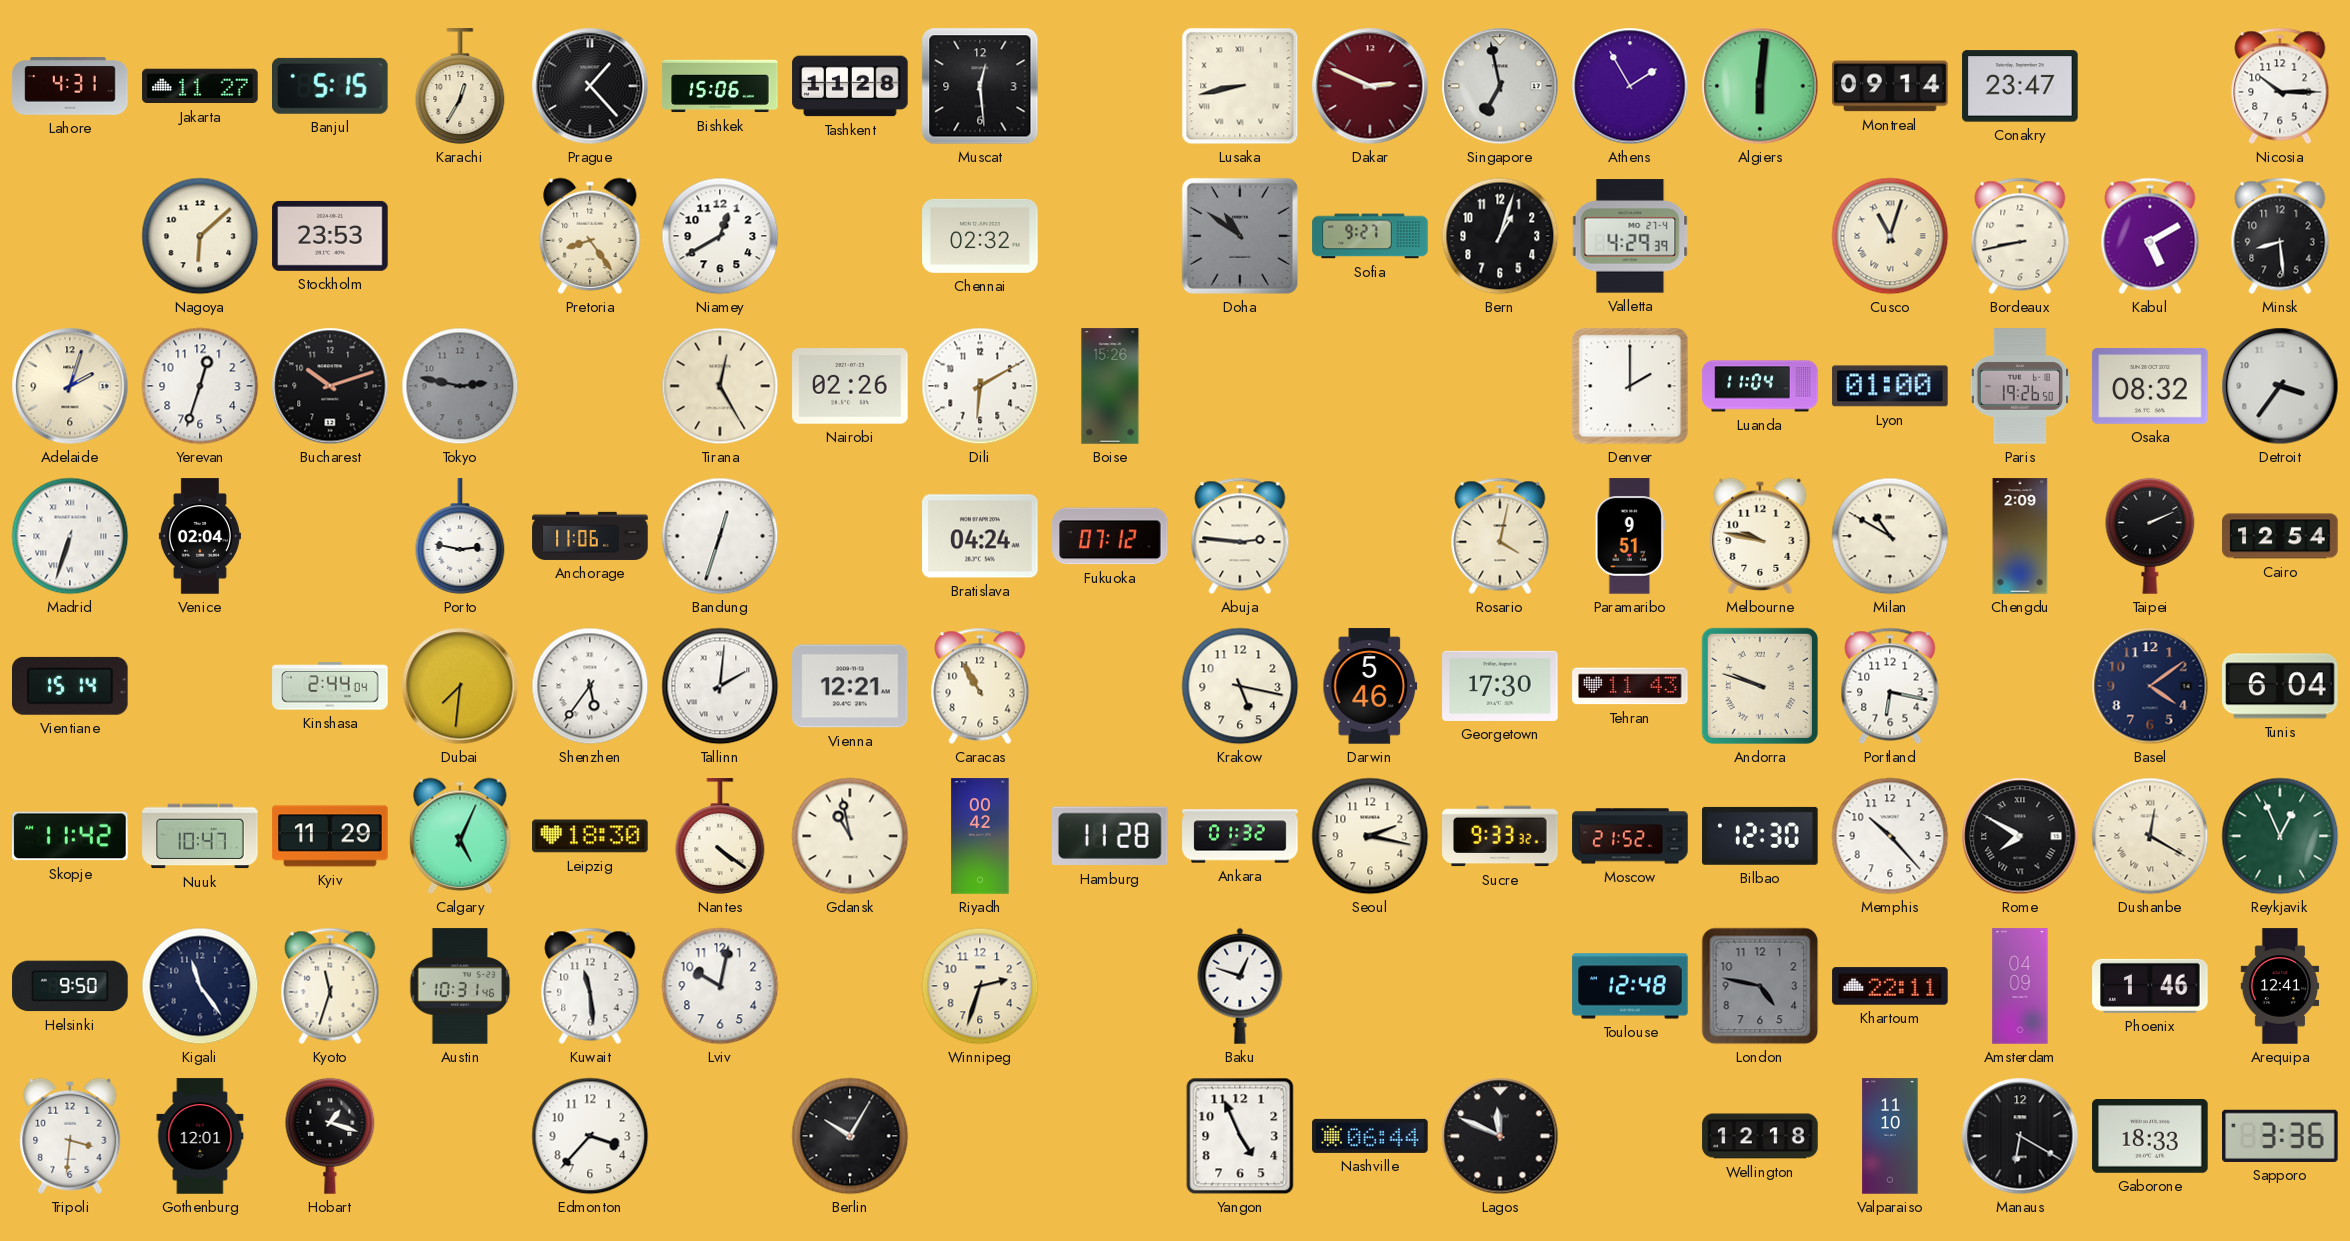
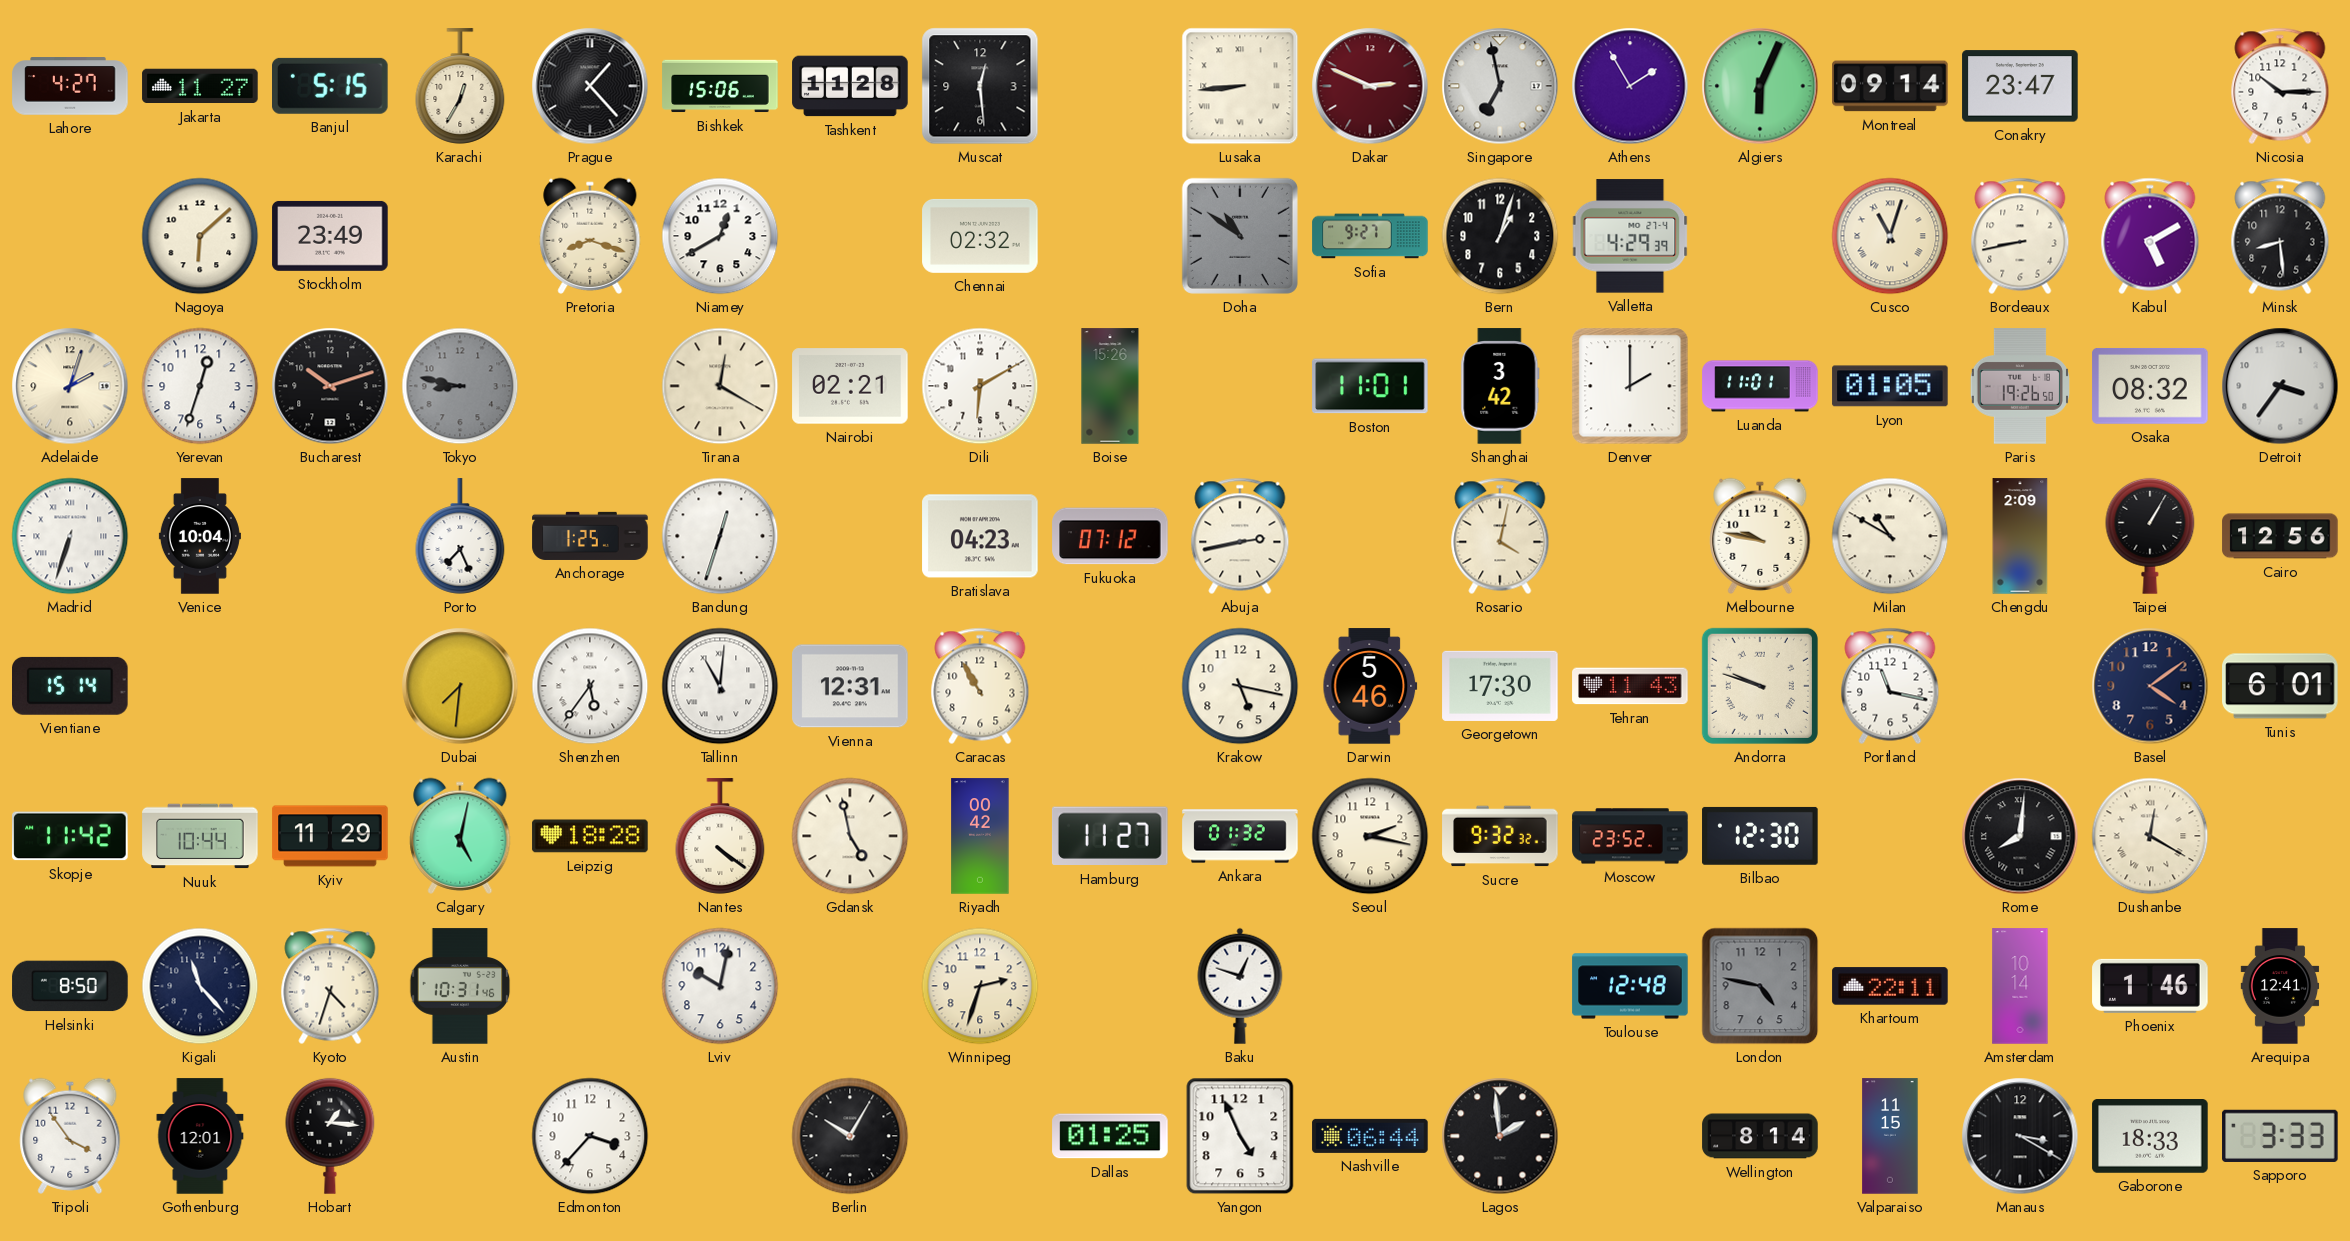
Lahore: 4:31 -> 4:27 (70, 86)
Lusaka: 8:43 -> 8:44 (1240, 86)
Algiers: 6:01 -> 6:04 (1760, 86)
Stockholm: 23:53 -> 23:49 (330, 236)
Pretoria: 8:24 -> 8:18 (590, 236)
Tokyo: 2:47 -> 8:47 (460, 386)
Tirana: 12:25 -> 12:20 (720, 386)
Nairobi: 02:26 -> 02:21 (850, 386)
Boston: none -> 11:01 (1370, 386)
Shanghai: none -> 3:42 (1500, 386)
Luanda: 11:04 -> 11:01 (1760, 386)
Lyon: 01:00 -> 01:05 (1890, 386)
Venice: 02:04 -> 10:04 (200, 536)
Porto: 2:47 -> 7:26 (460, 536)
Anchorage: 11:06 -> 1:25 (590, 536)
Bratislava: 04:24 -> 04:23 (980, 536)
Abuja: 2:46 -> 2:43 (1240, 536)
Paramaribo: 9:51 -> none (1630, 536)
Taipei: 2:11 -> 1:05 (2150, 536)
Cairo: 12:54 -> 12:56 (2280, 536)
Kinshasa: 2:44 -> none (330, 686)
Tallinn: 2:01 -> 11:01 (720, 686)
Vienna: 12:21 -> 12:31 (850, 686)
Portland: 6:17 -> 11:17 (1890, 686)
Tunis: 6:04 -> 6:01 (2280, 686)
Nuuk: 10:47 -> 10:44 (200, 836)
Calgary: 5:04 -> 5:02 (460, 836)
Leipzig: 18:30 -> 18:28 (590, 836)
Gdansk: 10:58 -> 4:58 (850, 836)
Hamburg: 11:28 -> 11:27 (1110, 836)
Sucre: 9:33 -> 9:32 (1500, 836)
Moscow: 21:52 -> 23:52 (1630, 836)
Memphis: 10:23 -> none (1890, 836)
Rome: 7:50 -> 8:01 (2020, 836)
Reykjavik: 12:56 -> none (2280, 836)
Helsinki: 9:50 -> 8:50 (70, 986)
Kigali: 11:24 -> 11:23 (200, 986)
Kyoto: 11:33 -> 4:33 (330, 986)
Kuwait: 11:29 -> none (590, 986)
Amsterdam: 04:09 -> 10:14 (2020, 986)
Tripoli: 3:31 -> 3:54 (70, 1136)
Hobart: 1:18 -> 1:16 (330, 1136)
Dallas: none -> 01:25 (1110, 1136)
Lagos: 11:49 -> 1:59 (1500, 1136)
Wellington: 12:18 -> 8:14 (1760, 1136)
Valparaiso: 11:10 -> 11:15 (1890, 1136)
Manaus: 6:20 -> 3:20 (2020, 1136)
Sapporo: 3:36 -> 3:33 (2280, 1136)
